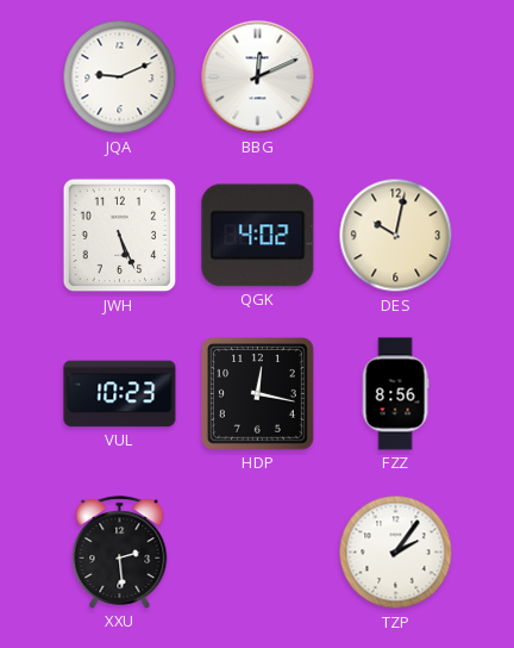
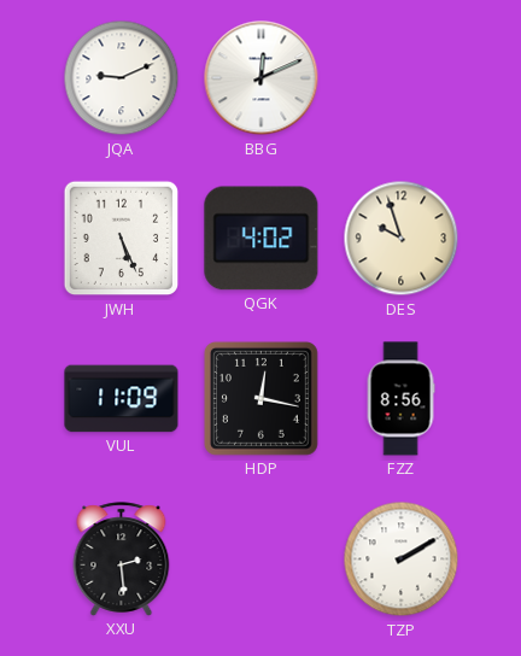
DES: 10:02 -> 9:57 (402, 239)
VUL: 10:23 -> 11:09 (122, 399)
TZP: 2:06 -> 2:10 (402, 560)
